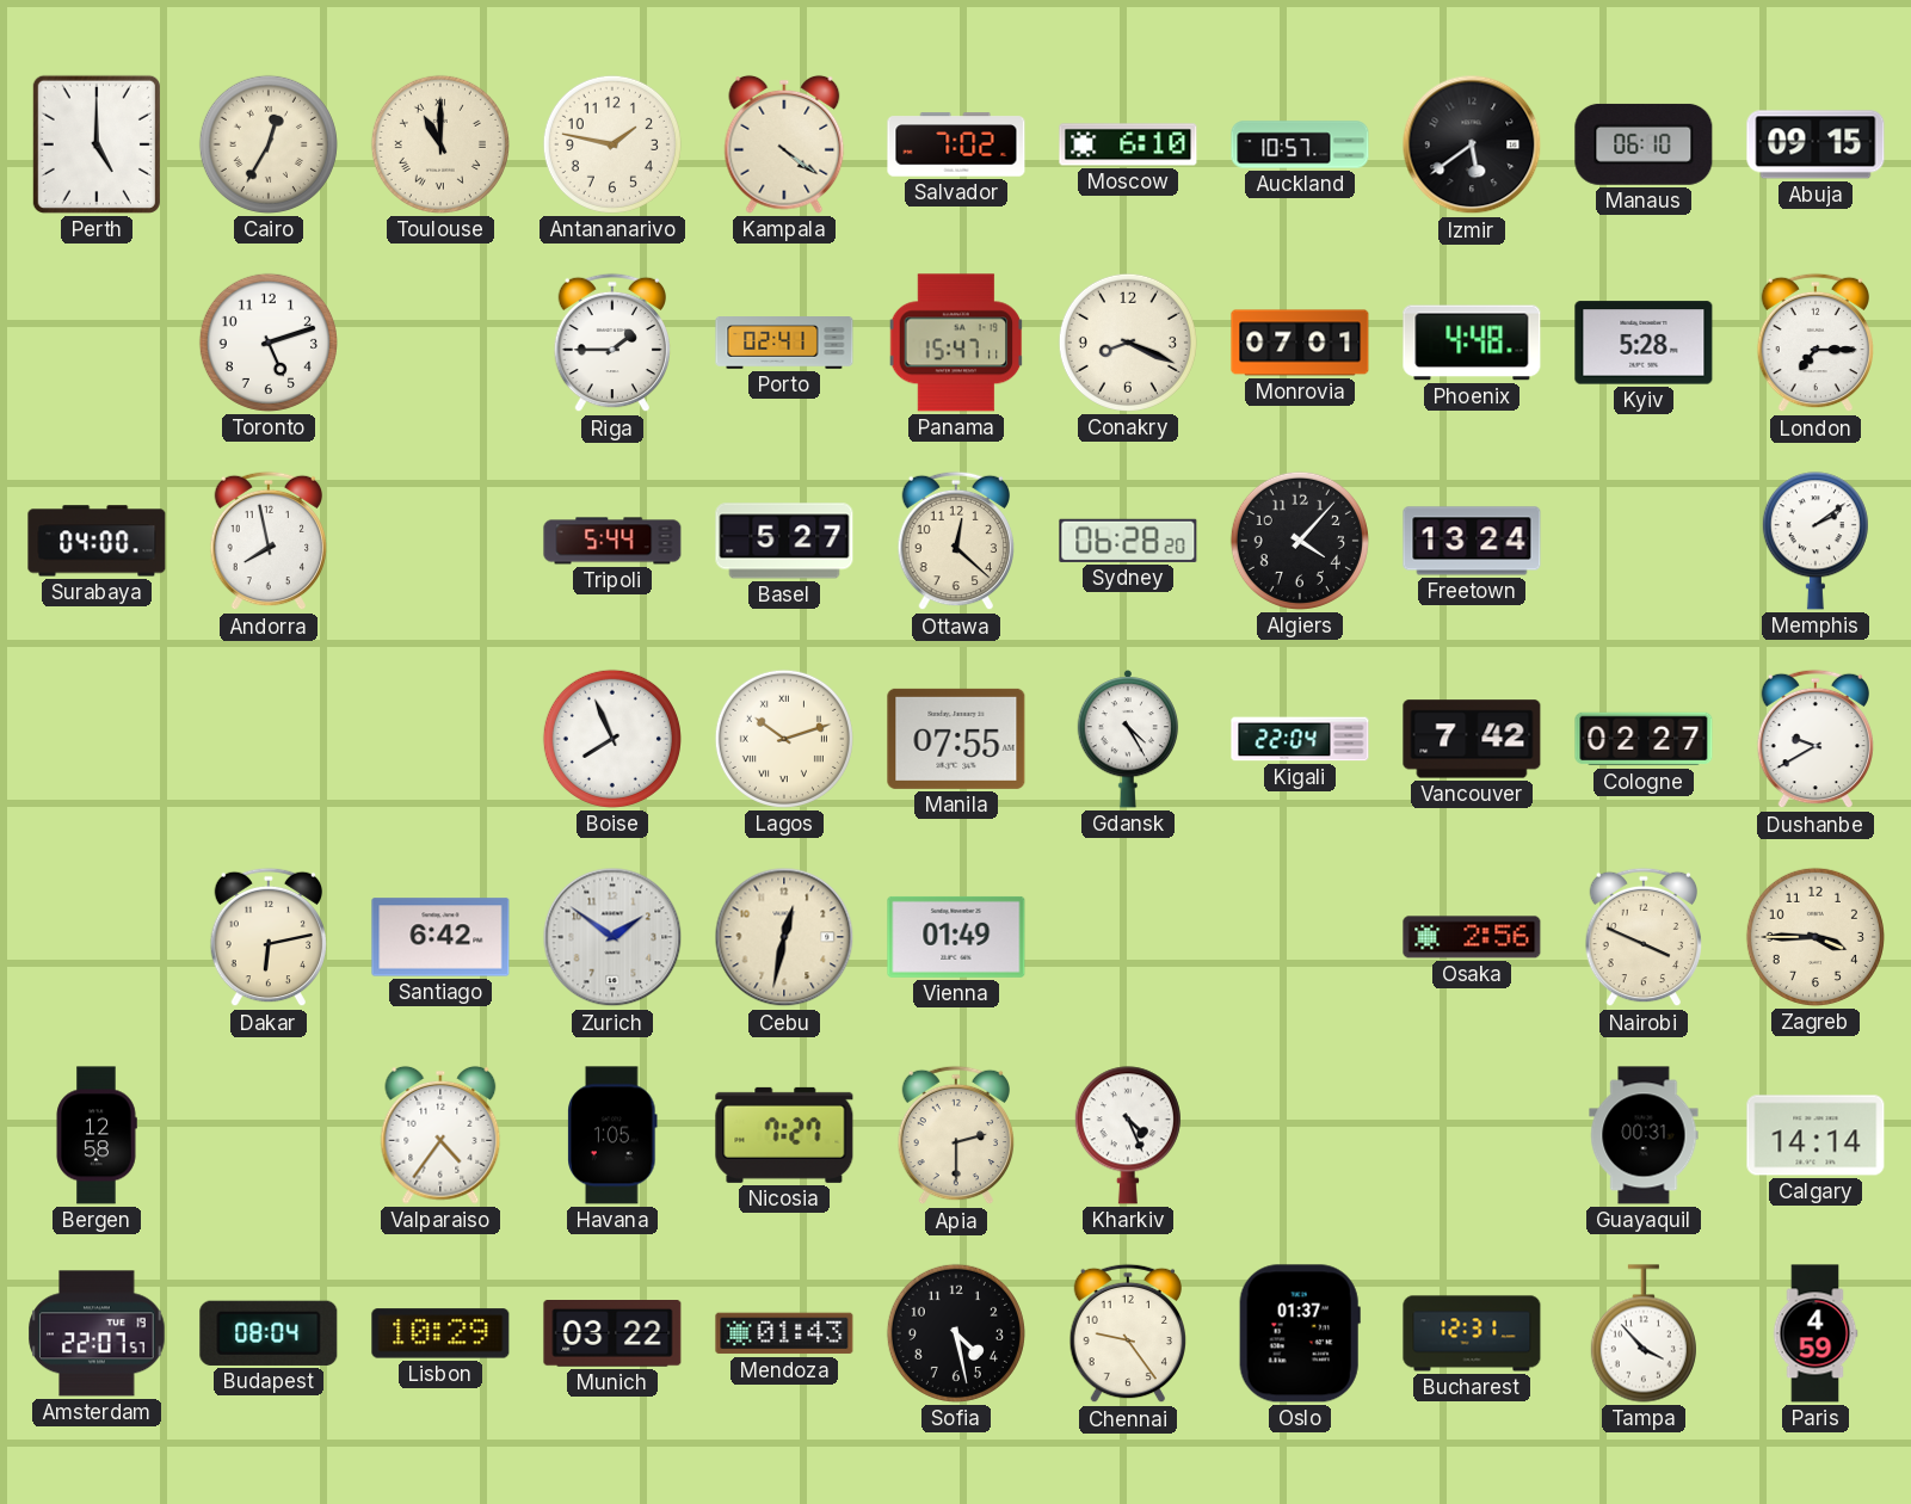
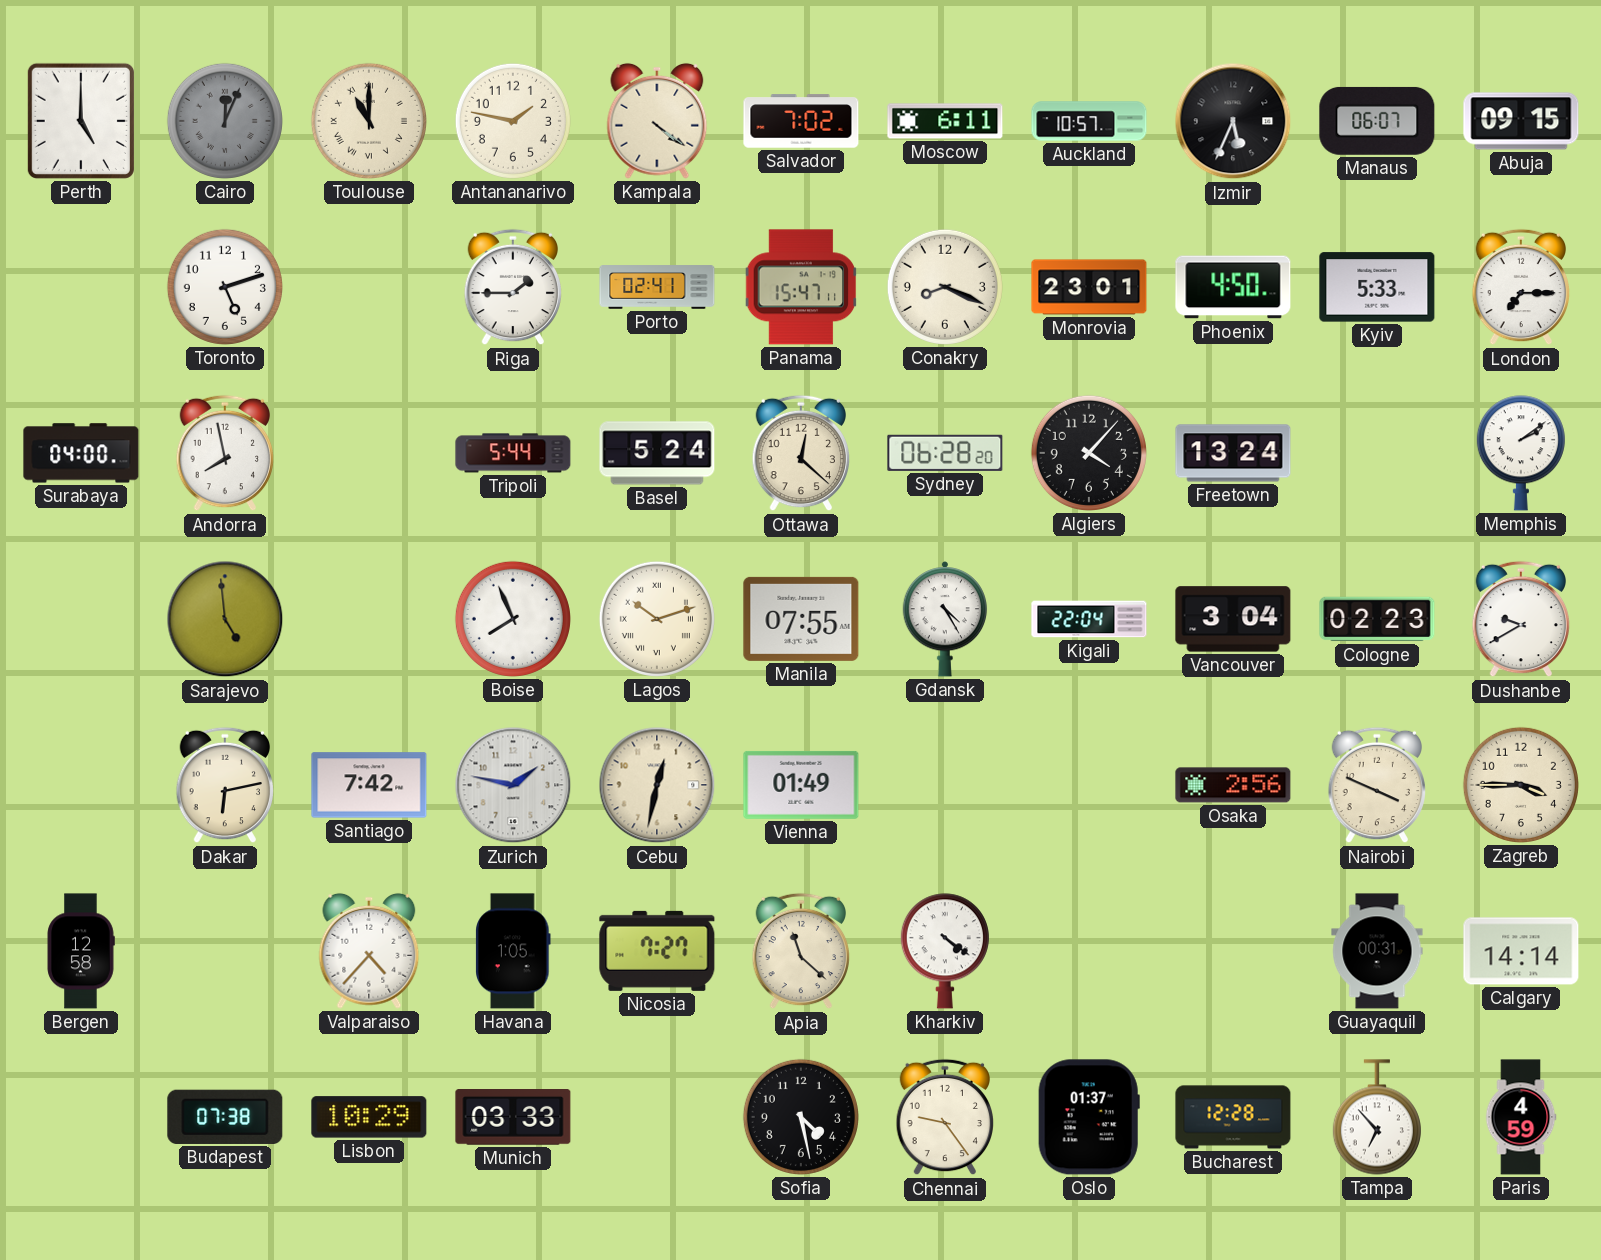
Cairo: 12:35 -> 12:04 (225, 121)
Cairo dial: cream -> grey (225, 121)
Moscow: 6:10 -> 6:11 (945, 121)
Izmir: 5:39 -> 5:34 (1233, 121)
Manaus: 06:10 -> 06:07 (1377, 121)
Monrovia: 07:01 -> 23:01 (1089, 287)
Phoenix: 4:48 -> 4:50 (1233, 287)
Kyiv: 5:28 -> 5:33 (1377, 287)
Basel: 5:27 -> 5:24 (657, 453)
Sarajevo: none -> 4:59 (225, 619)
Vancouver: 7:42 -> 3:04 (1233, 619)
Cologne: 02:27 -> 02:23 (1377, 619)
Santiago: 6:42 -> 7:42 (369, 785)
Zurich: 1:51 -> 1:47 (513, 785)
Valparaiso: 4:36 -> 4:37 (369, 951)
Apia: 2:30 -> 11:22 (801, 951)
Kharkiv: 4:26 -> 4:21 (945, 951)
Amsterdam: 22:07 -> none (97, 1333)
Budapest: 08:04 -> 07:38 (225, 1117)
Munich: 03:22 -> 03:33 (513, 1118)
Mendoza: 01:43 -> none (784, 1333)
Bucharest: 12:31 -> 12:28 (1233, 1117)
Tampa: 3:53 -> 6:53 (1377, 1117)
